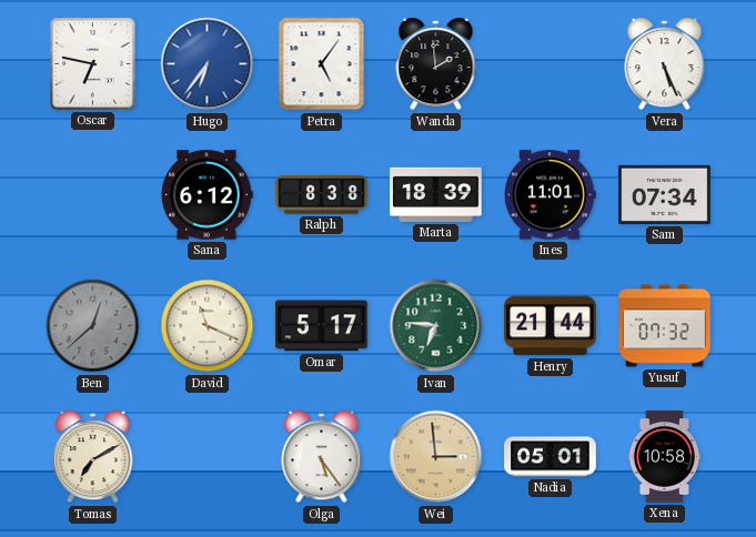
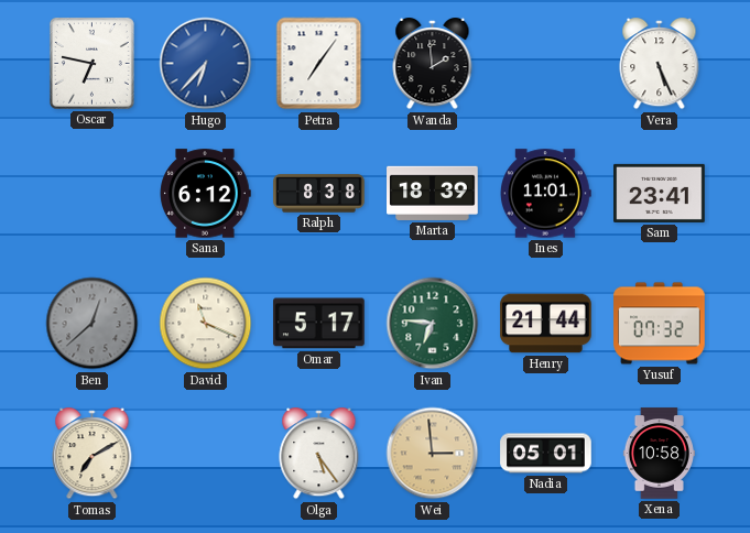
Hugo: 6:36 -> 6:37 (206, 64)
Petra: 5:06 -> 7:06 (319, 64)
Sam: 07:34 -> 23:41 (660, 193)
